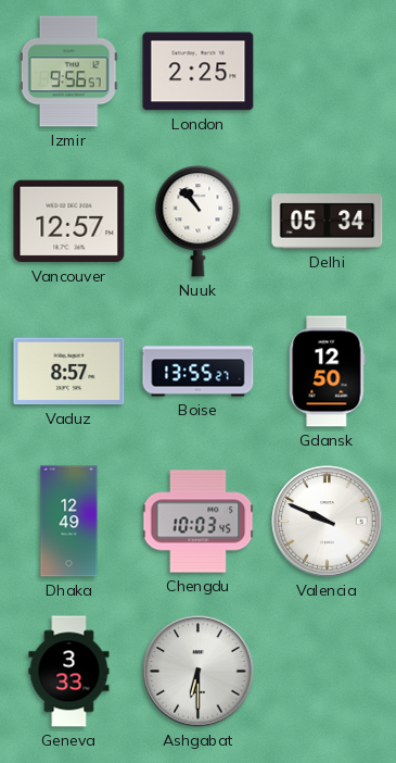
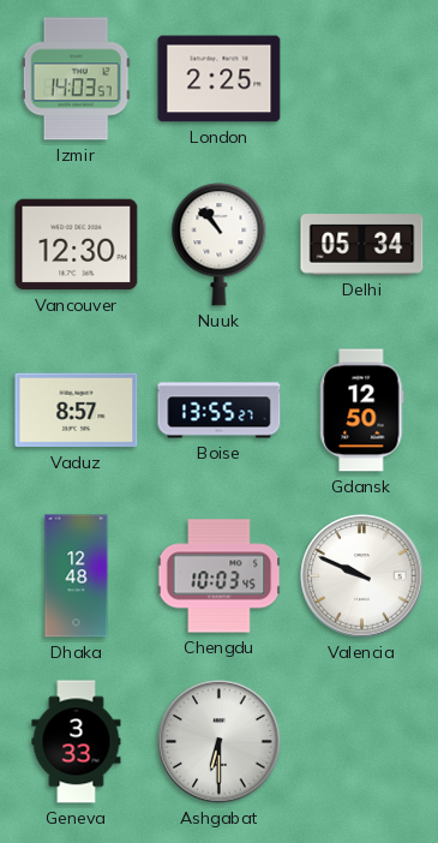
Izmir: 9:56 -> 14:03 (76, 79)
Vancouver: 12:57 -> 12:30 (77, 245)
Dhaka: 12:49 -> 12:48 (77, 576)
